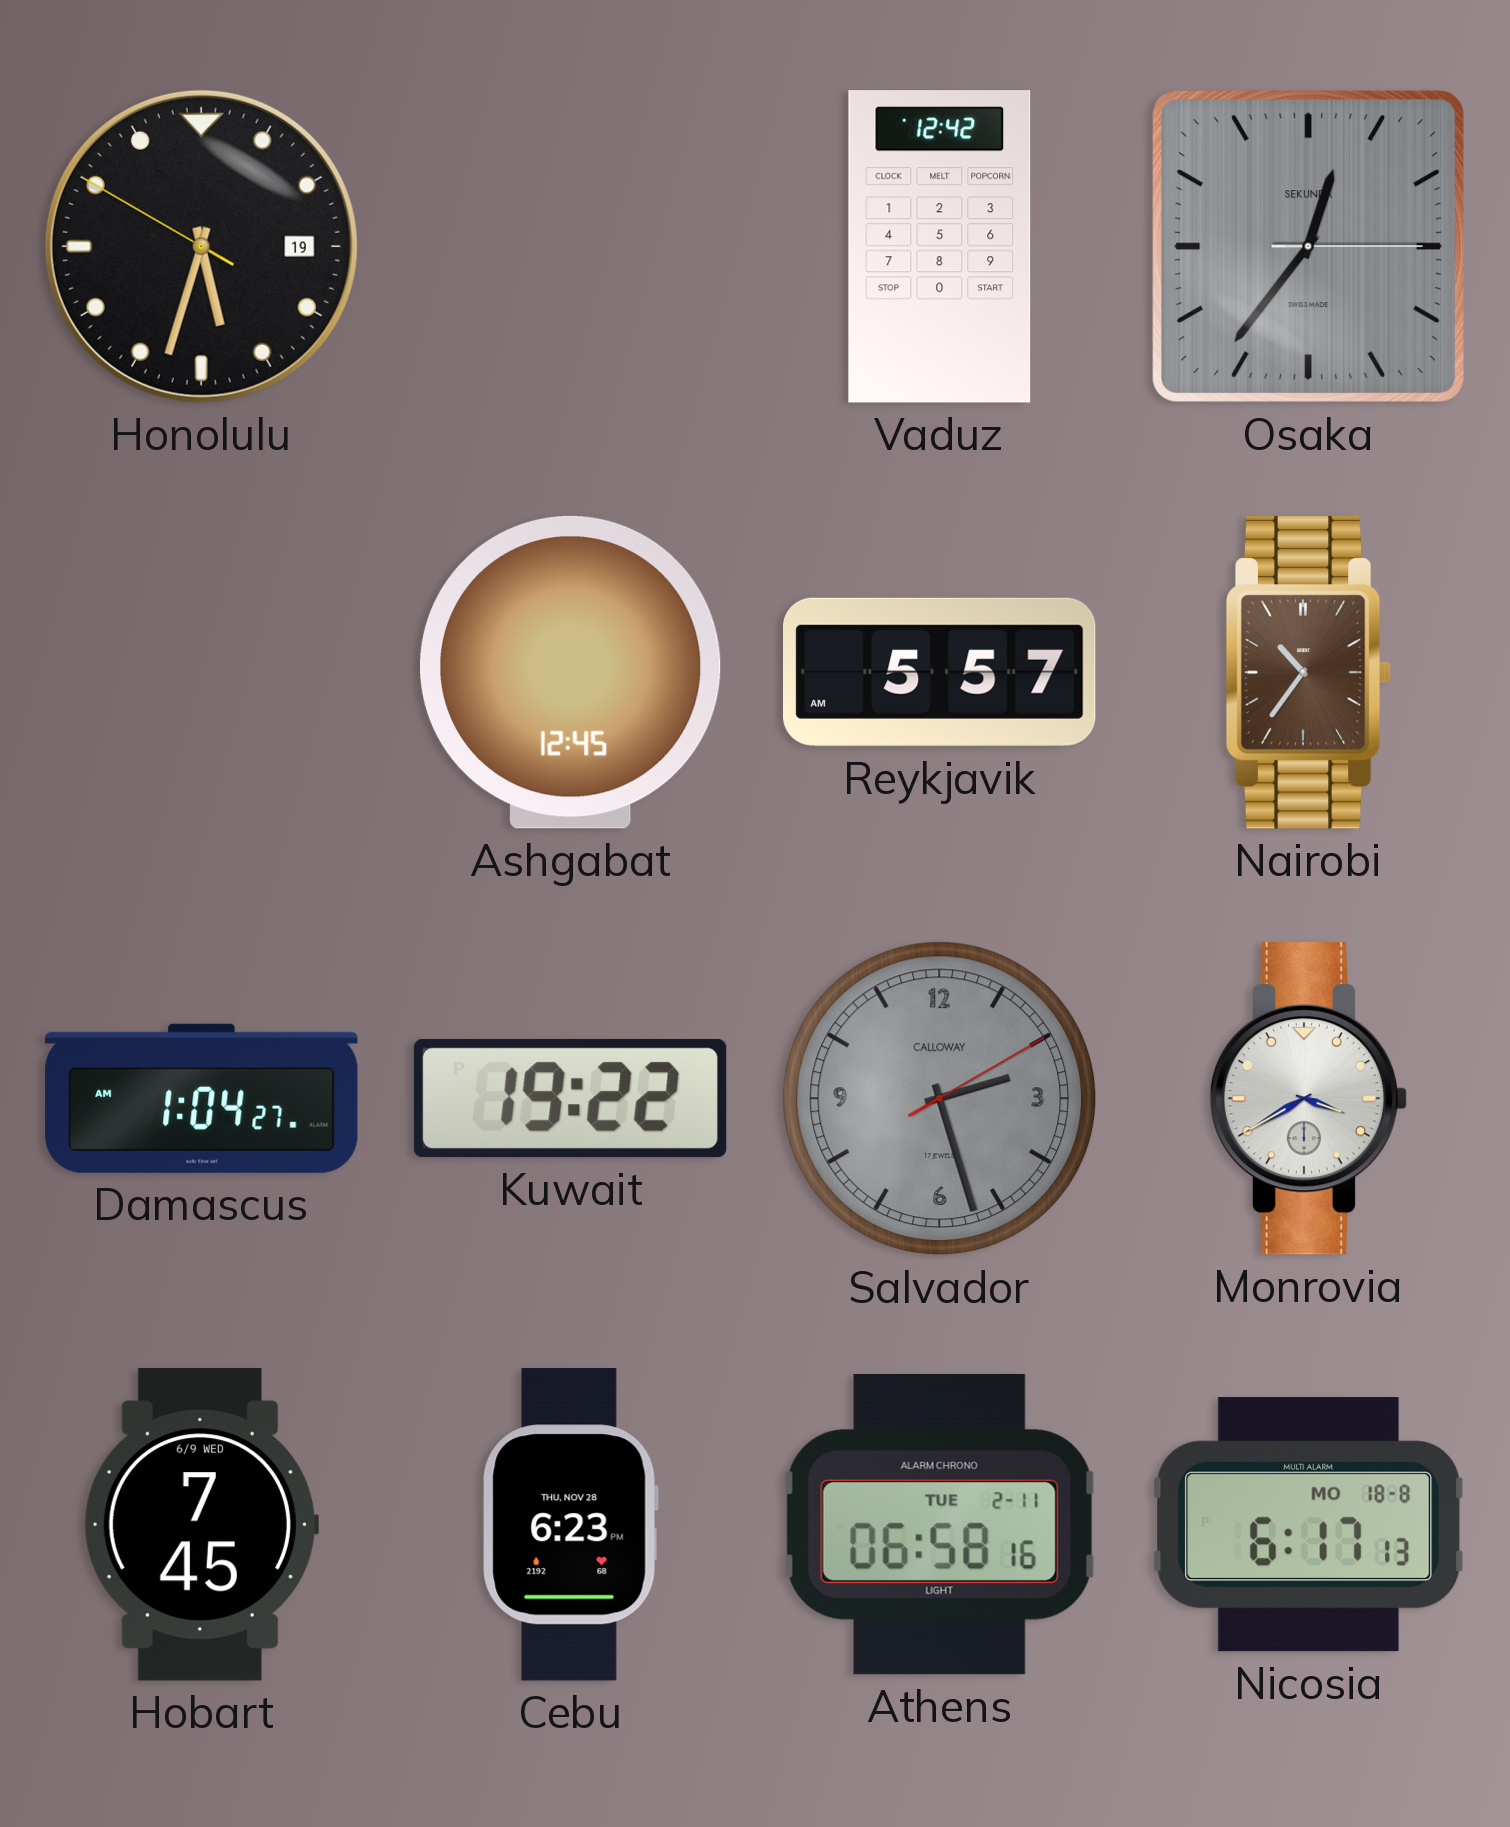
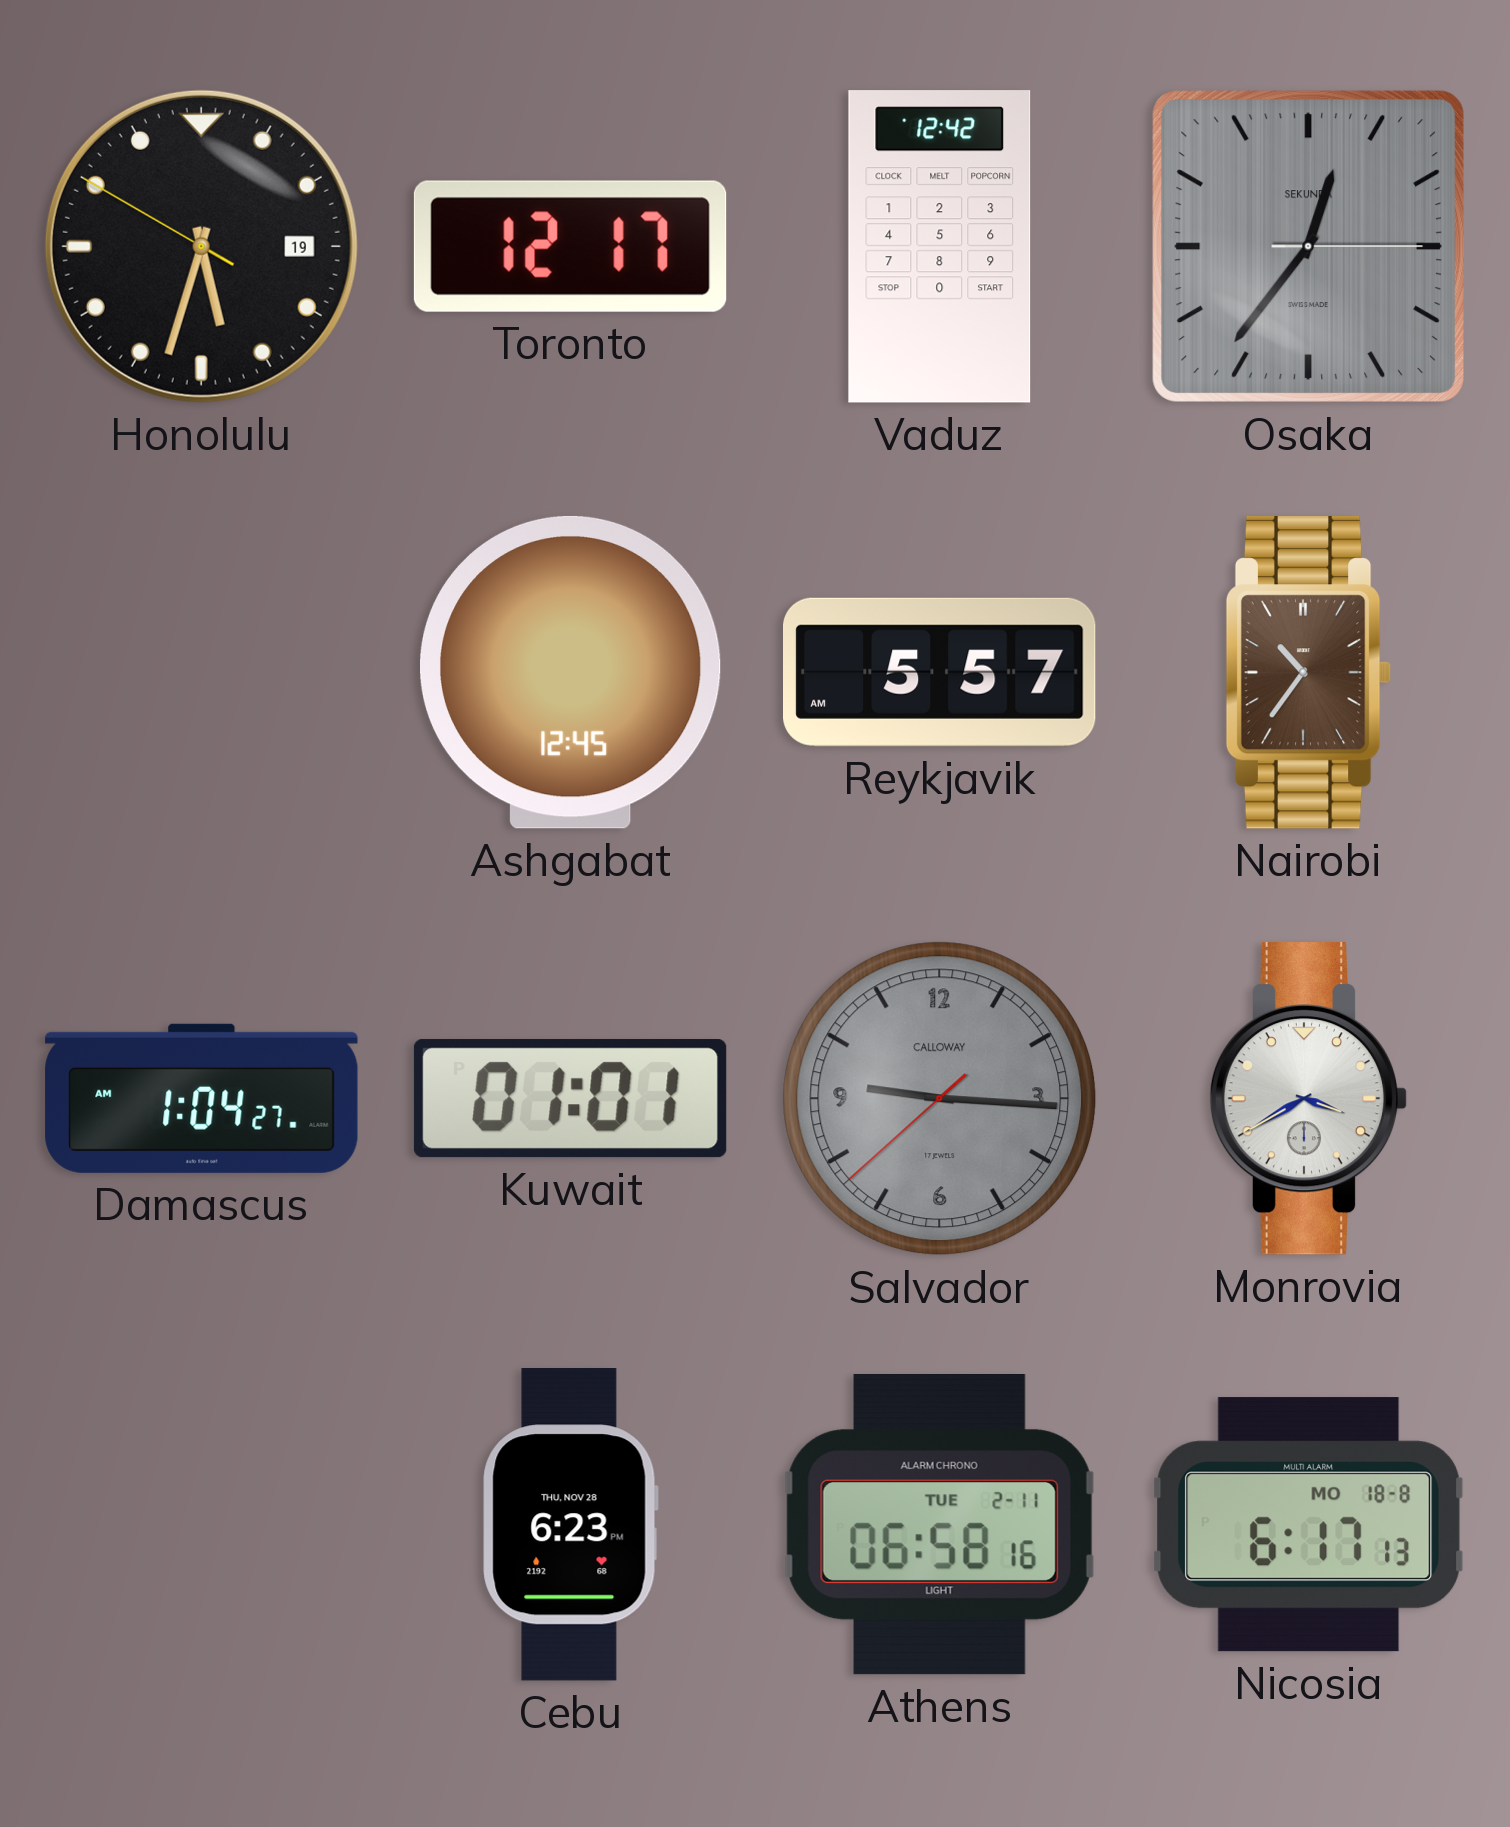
Toronto: none -> 12:17 (570, 246)
Kuwait: 19:22 -> 01:01 (570, 1099)
Salvador: 2:27 -> 9:15 (940, 1099)
Hobart: 7:45 -> none (201, 1525)
